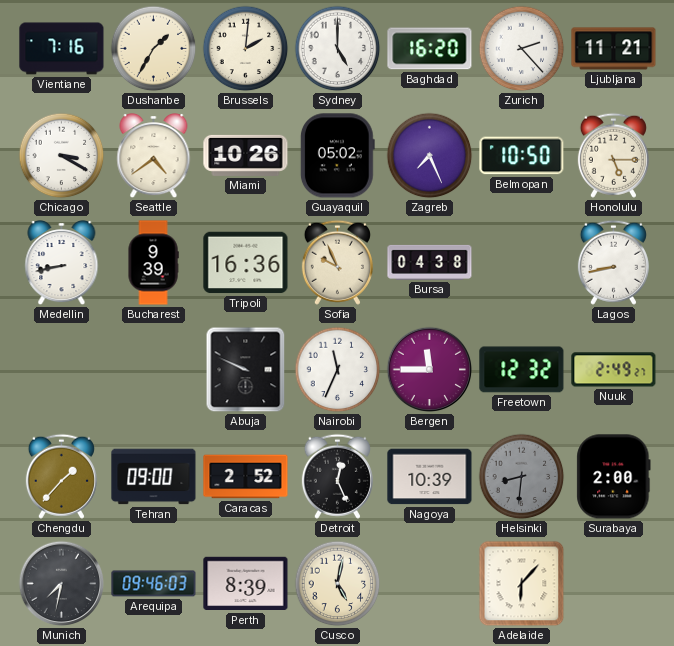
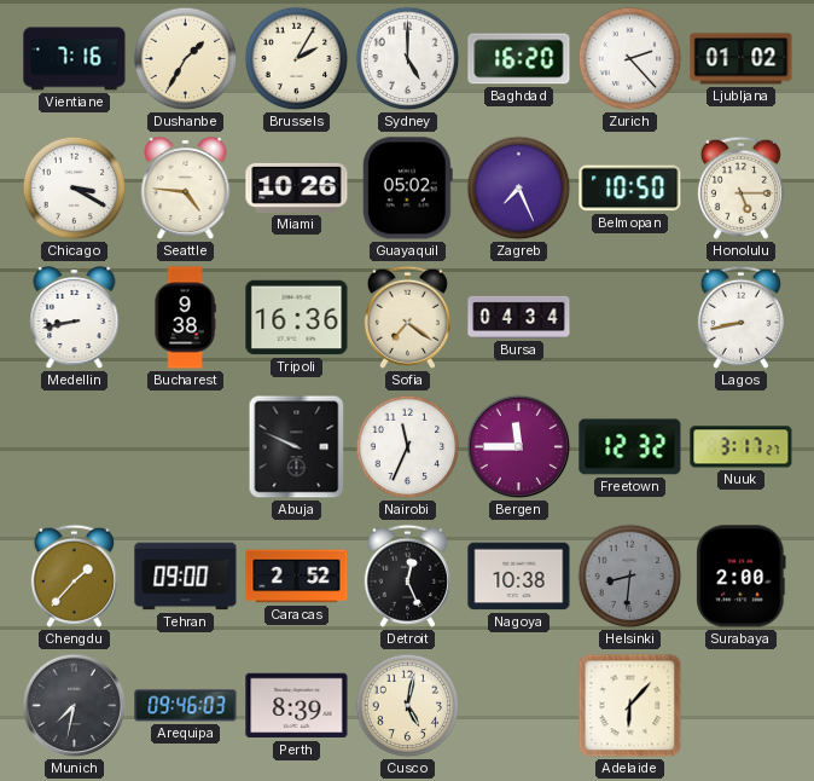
Brussels: 2:01 -> 2:05 (297, 59)
Ljubljana: 11:21 -> 01:02 (742, 59)
Seattle: 4:39 -> 4:46 (186, 190)
Bucharest: 9:39 -> 9:38 (185, 318)
Sofia: 9:56 -> 7:21 (407, 317)
Bursa: 04:38 -> 04:34 (519, 317)
Nuuk: 2:49 -> 3:17 (742, 447)
Nagoya: 10:39 -> 10:38 (519, 577)
